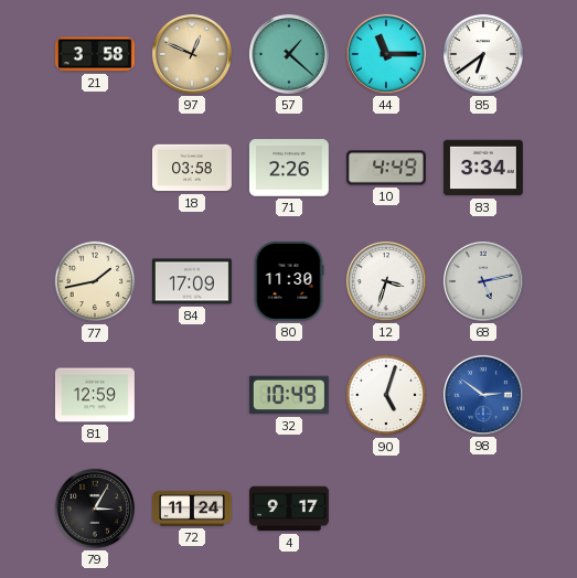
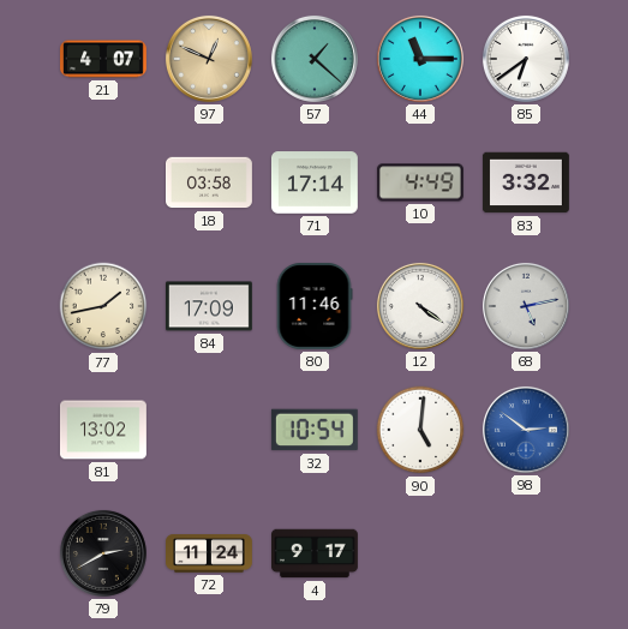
21: 3:58 -> 4:07 (104, 59)
71: 2:26 -> 17:14 (315, 182)
83: 3:34 -> 3:32 (526, 182)
80: 11:30 -> 11:46 (315, 306)
12: 3:33 -> 4:21 (420, 306)
81: 12:59 -> 13:02 (103, 430)
32: 10:49 -> 10:54 (315, 430)
90: 5:03 -> 5:01 (420, 430)
79: 3:05 -> 2:40 (103, 553)
